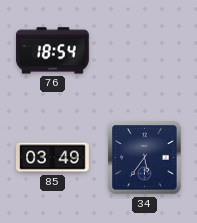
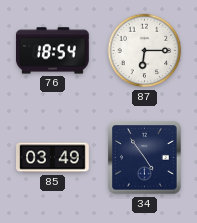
87: none -> 6:15 (145, 51)
34: 5:36 -> 4:54 (145, 158)
